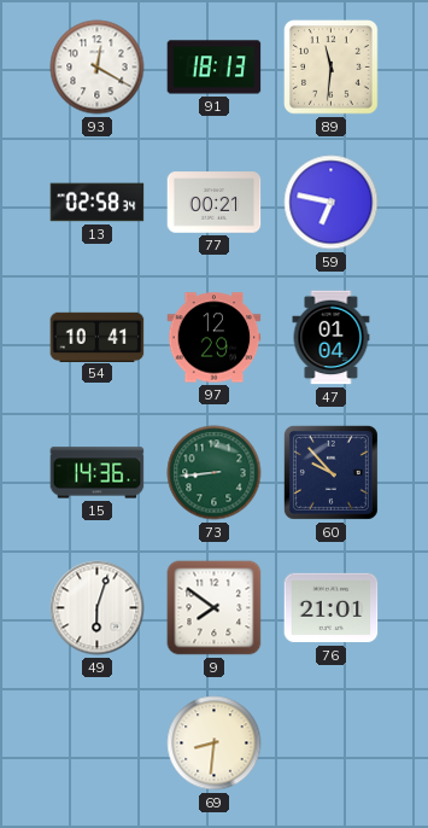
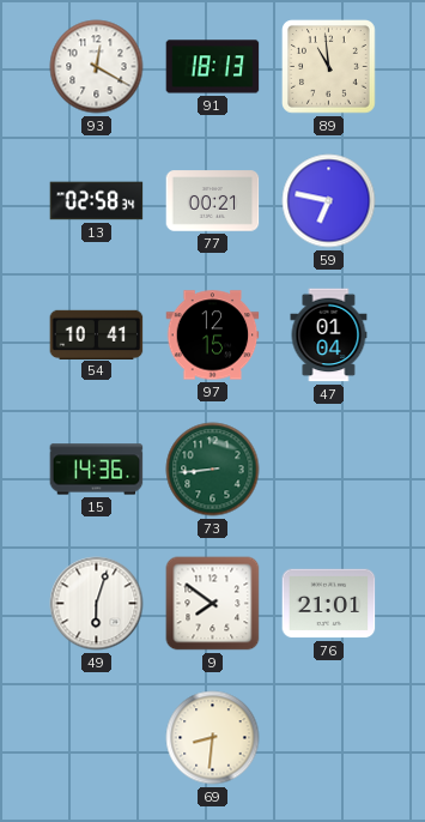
89: 11:31 -> 10:59 (329, 67)
97: 12:29 -> 12:15 (213, 336)
60: 9:53 -> none (330, 472)
